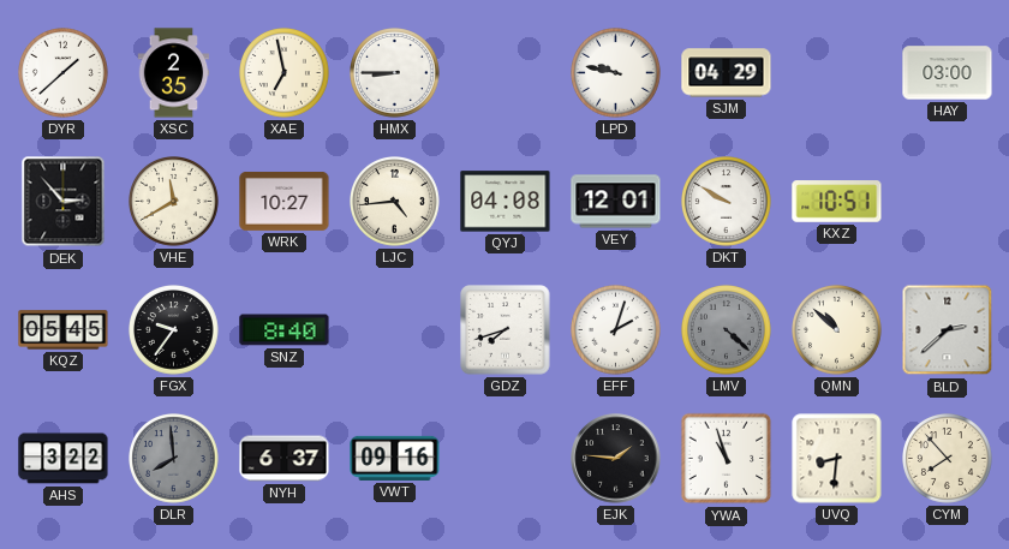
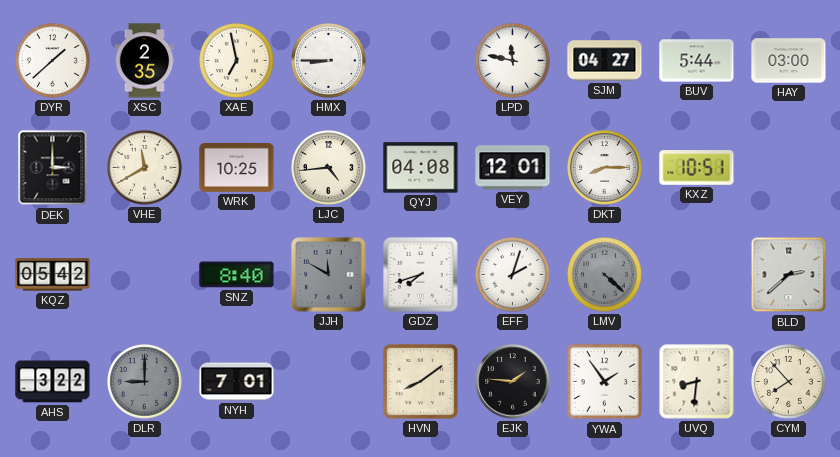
LPD: 9:47 -> 11:47 (513, 61)
SJM: 04:29 -> 04:27 (605, 61)
BUV: none -> 5:44 (697, 61)
DEK: 2:53 -> 3:00 (53, 168)
WRK: 10:27 -> 10:25 (237, 167)
DKT: 9:50 -> 8:15 (605, 168)
KQZ: 05:45 -> 05:42 (53, 275)
FGX: 9:36 -> none (174, 330)
JJH: none -> 11:50 (329, 275)
QMN: 10:52 -> none (837, 330)
DLR: 7:59 -> 9:00 (145, 382)
NYH: 6:37 -> 7:01 (237, 382)
VWT: 09:16 -> none (395, 458)
HVN: none -> 8:09 (420, 381)
YWA: 10:57 -> 1:54 (605, 382)
